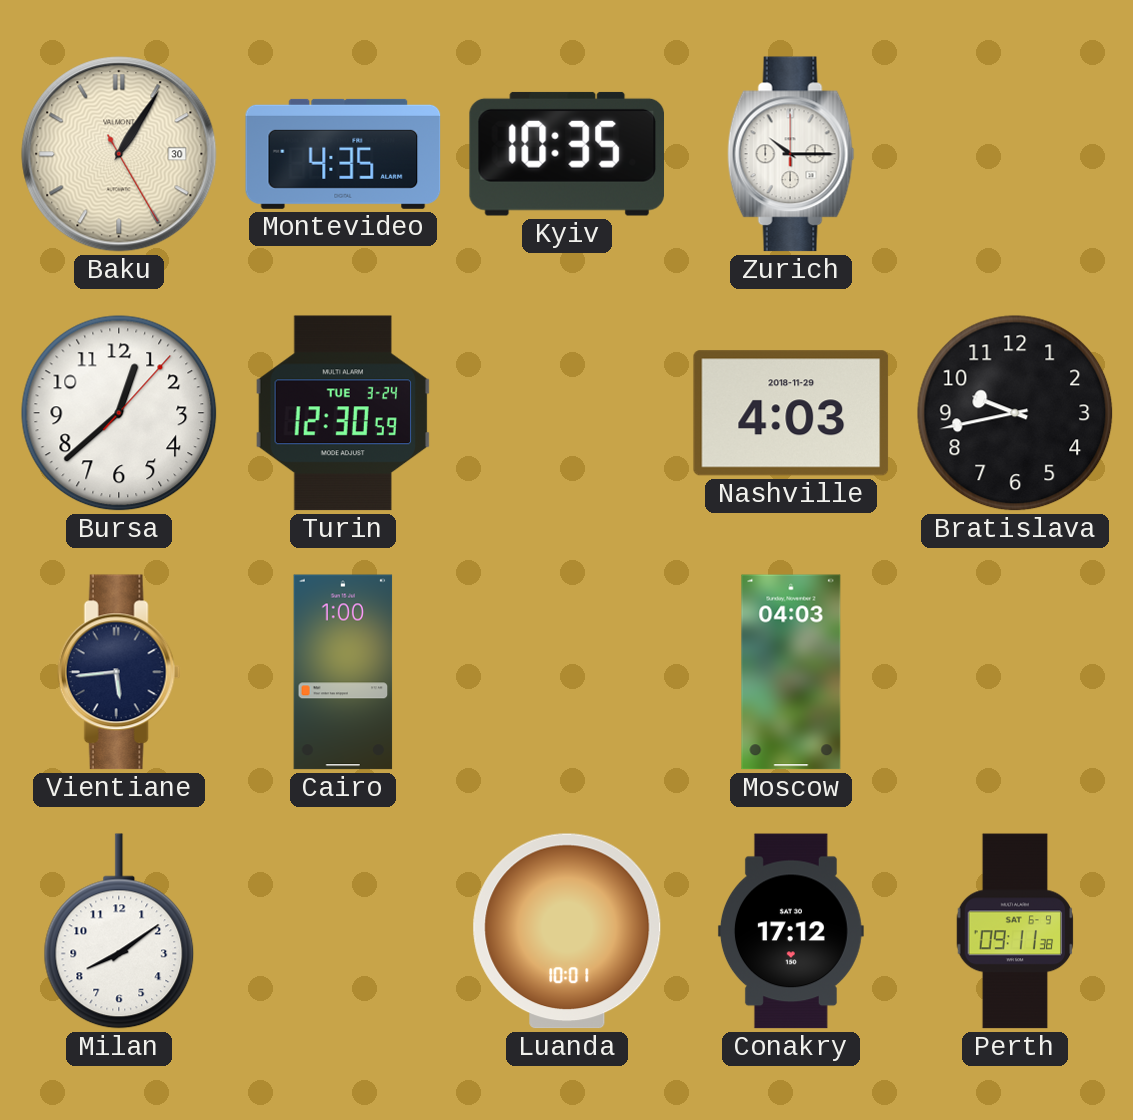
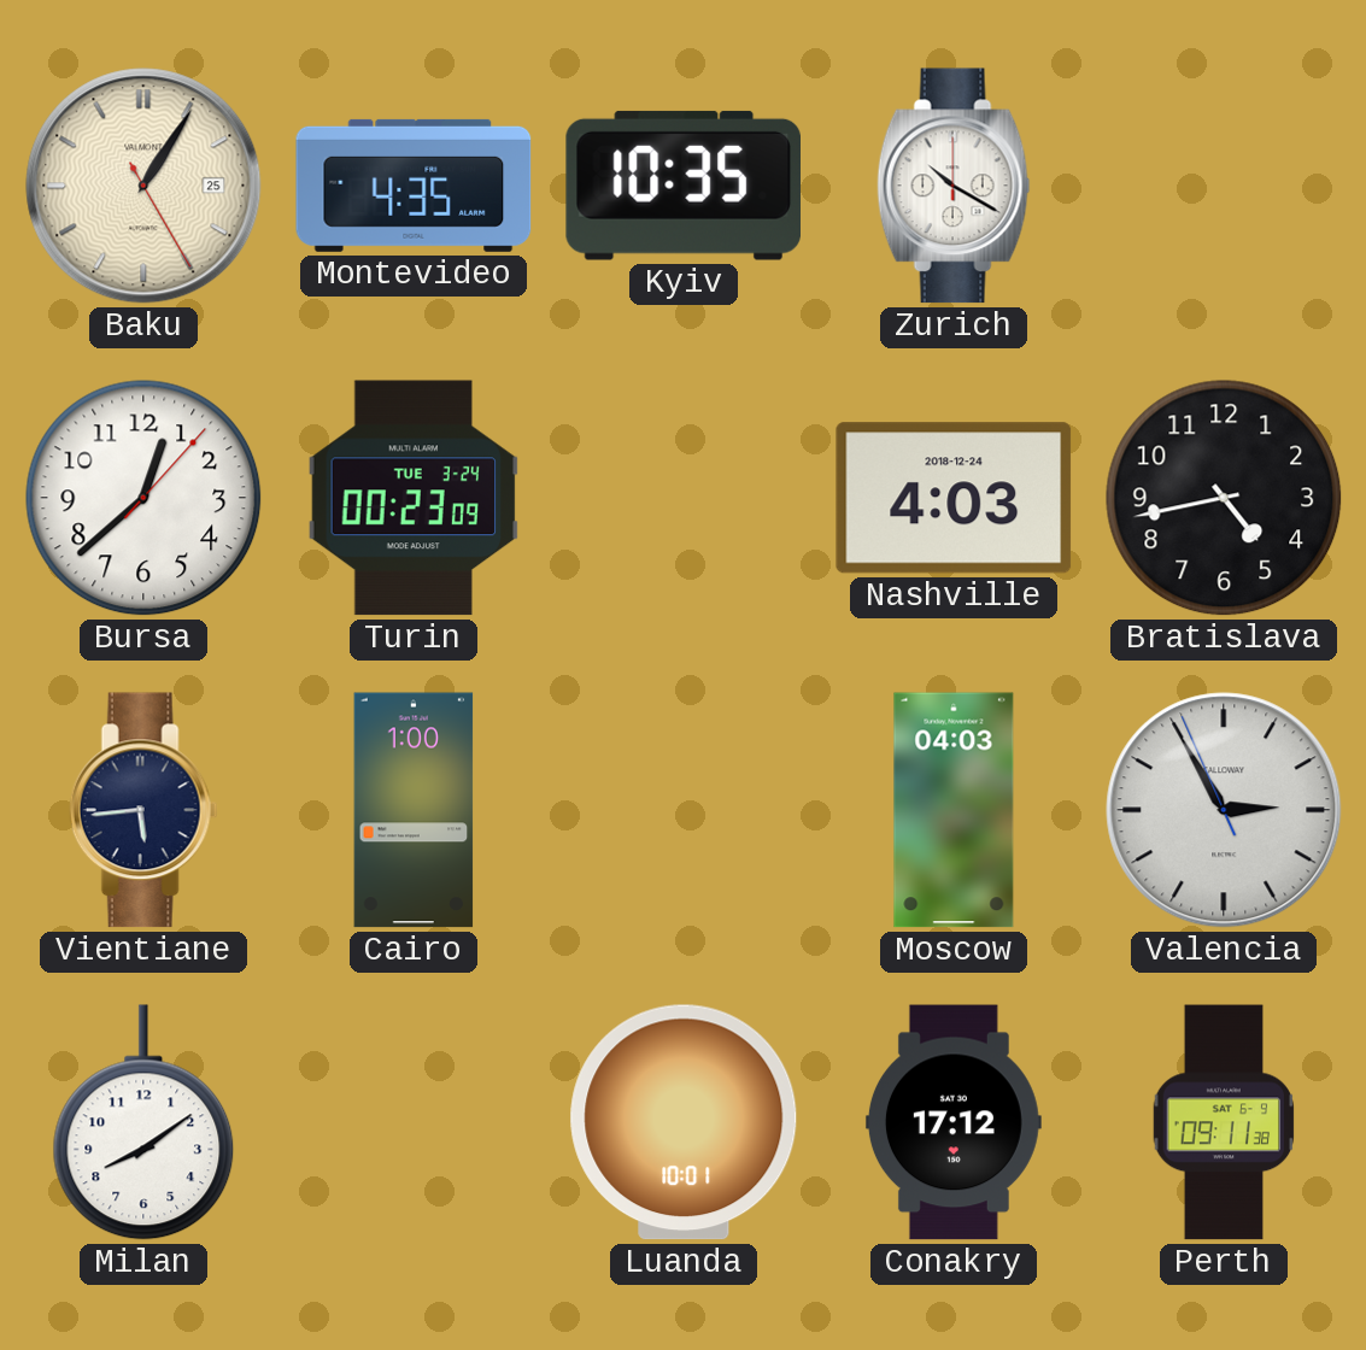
Baku date: 30 -> 25 (143, 186)
Zurich: 10:15 -> 10:20 (954, 186)
Turin: 12:30 -> 00:23 (414, 498)
Nashville date: 2018-11-29 -> 2018-12-24 (954, 498)
Bratislava: 9:43 -> 4:43 (1224, 498)
Valencia: none -> 2:54 (1224, 810)
